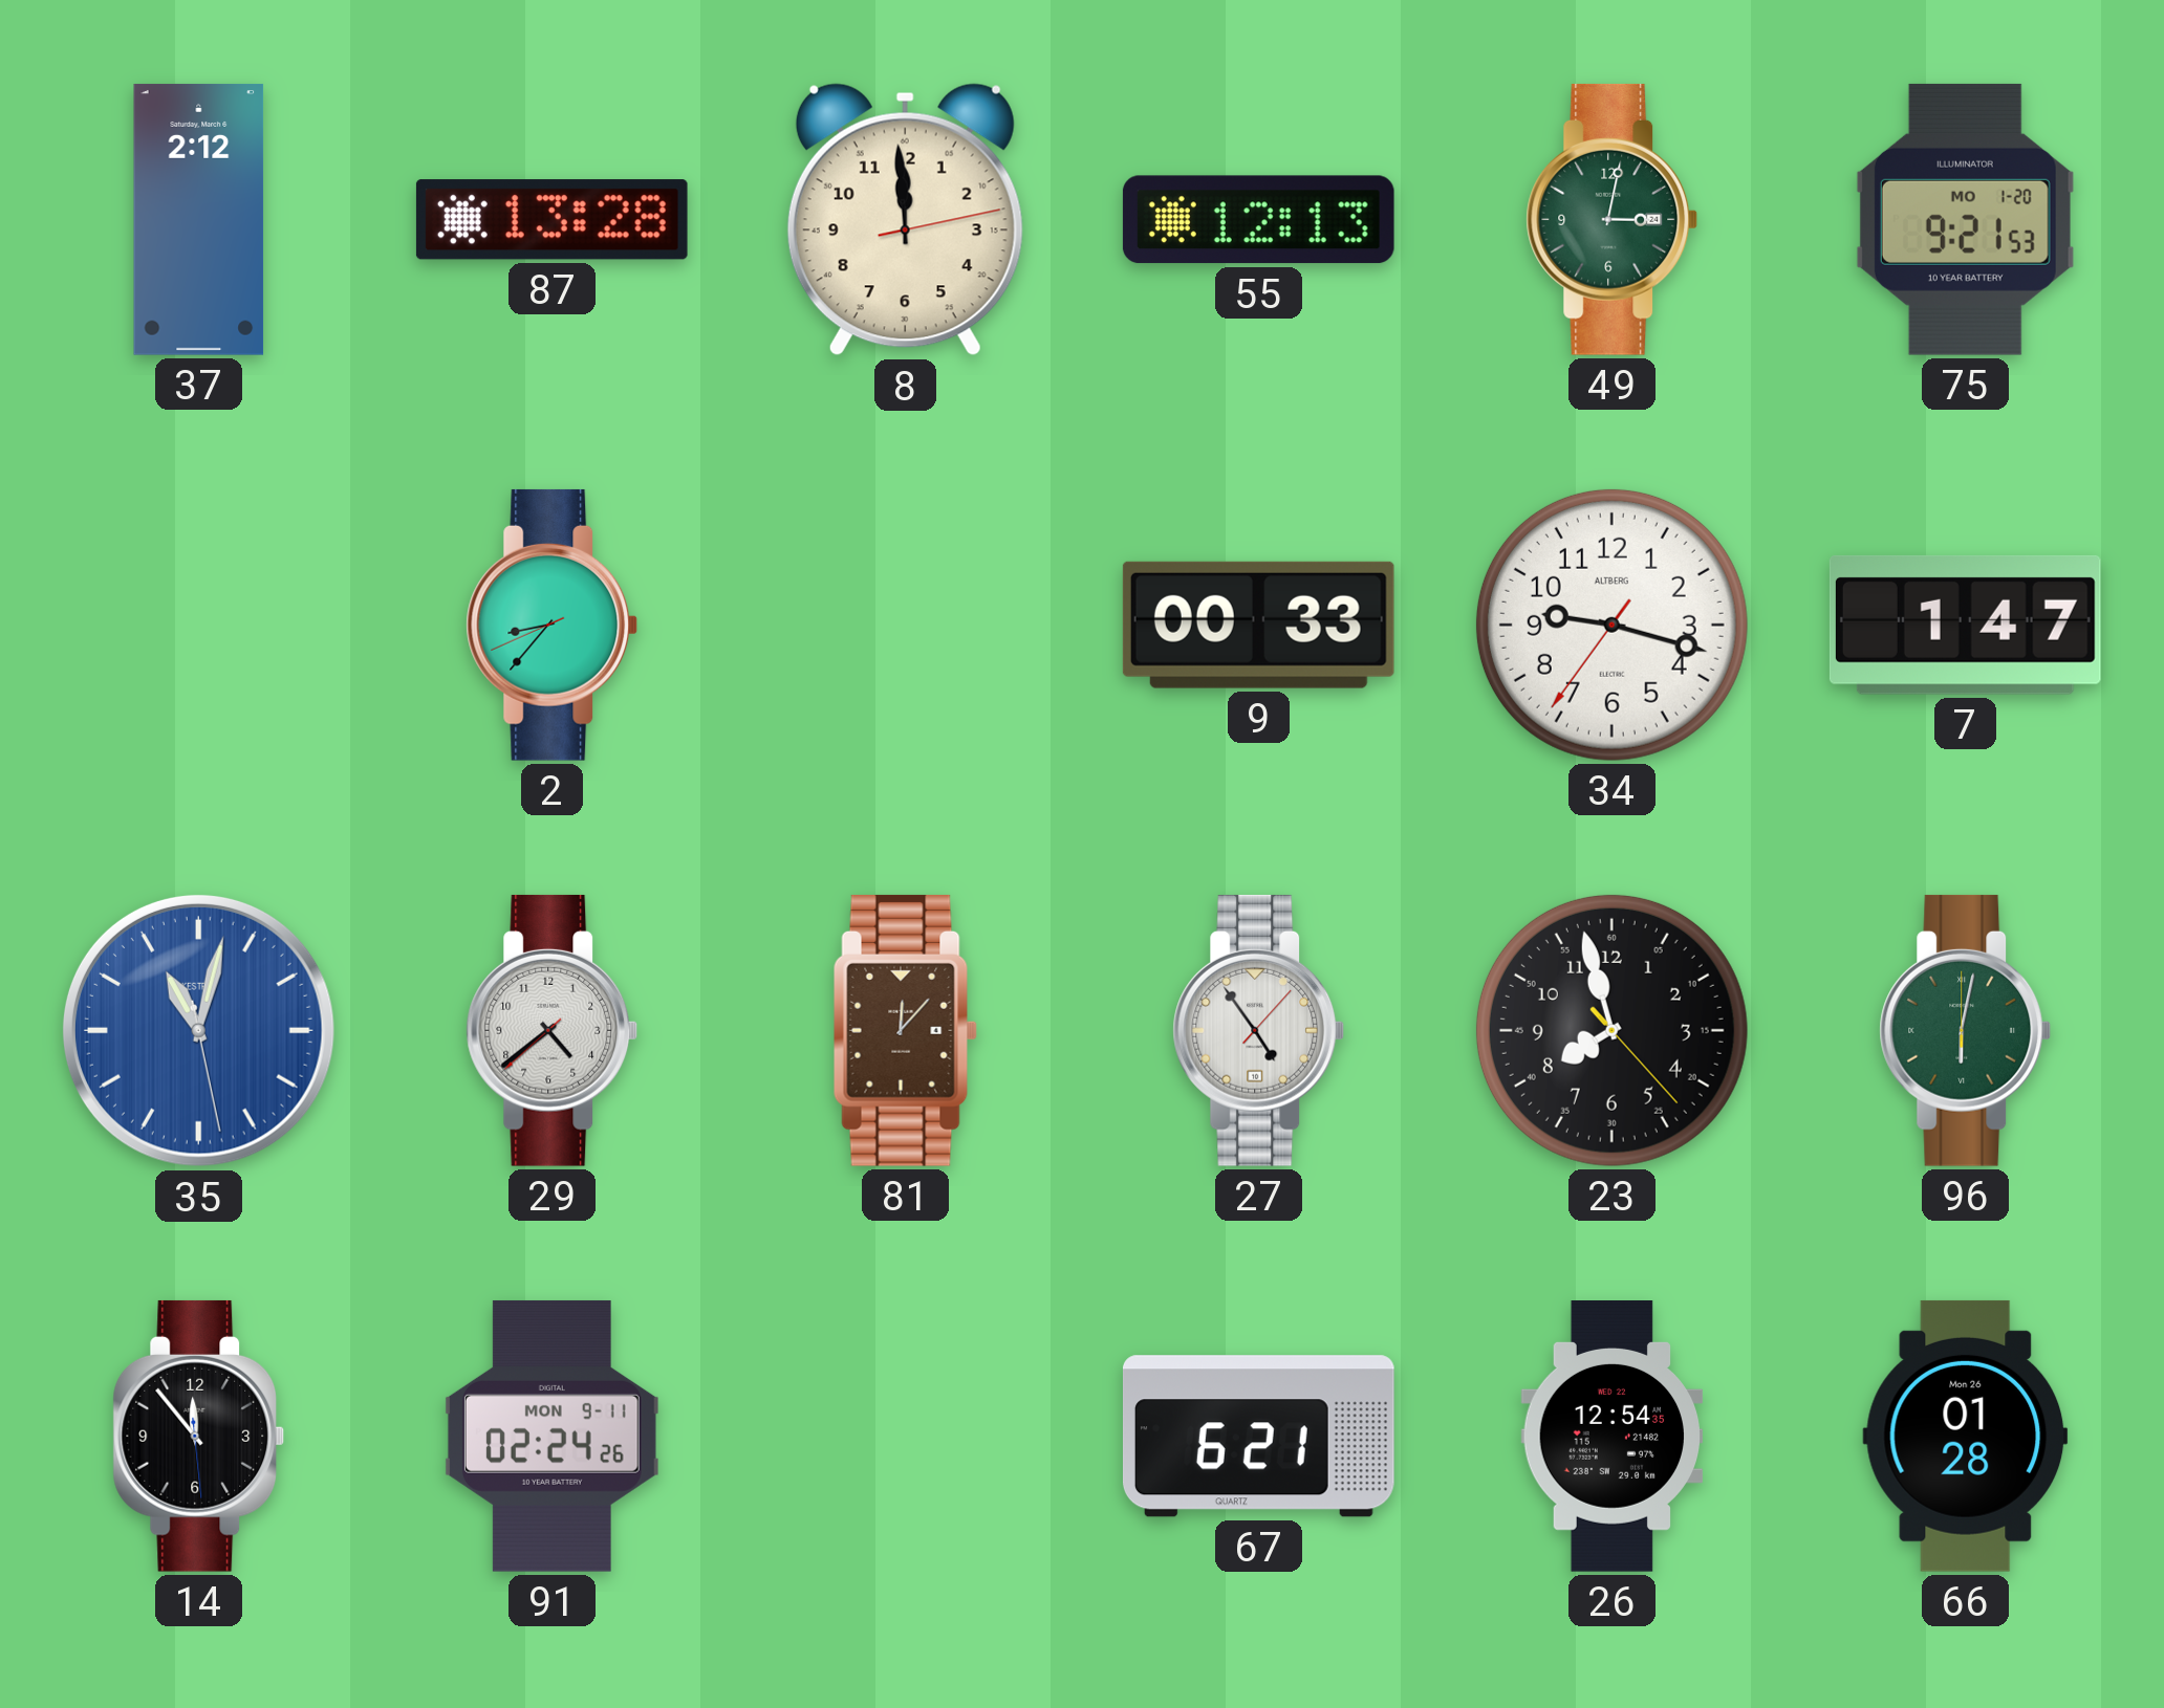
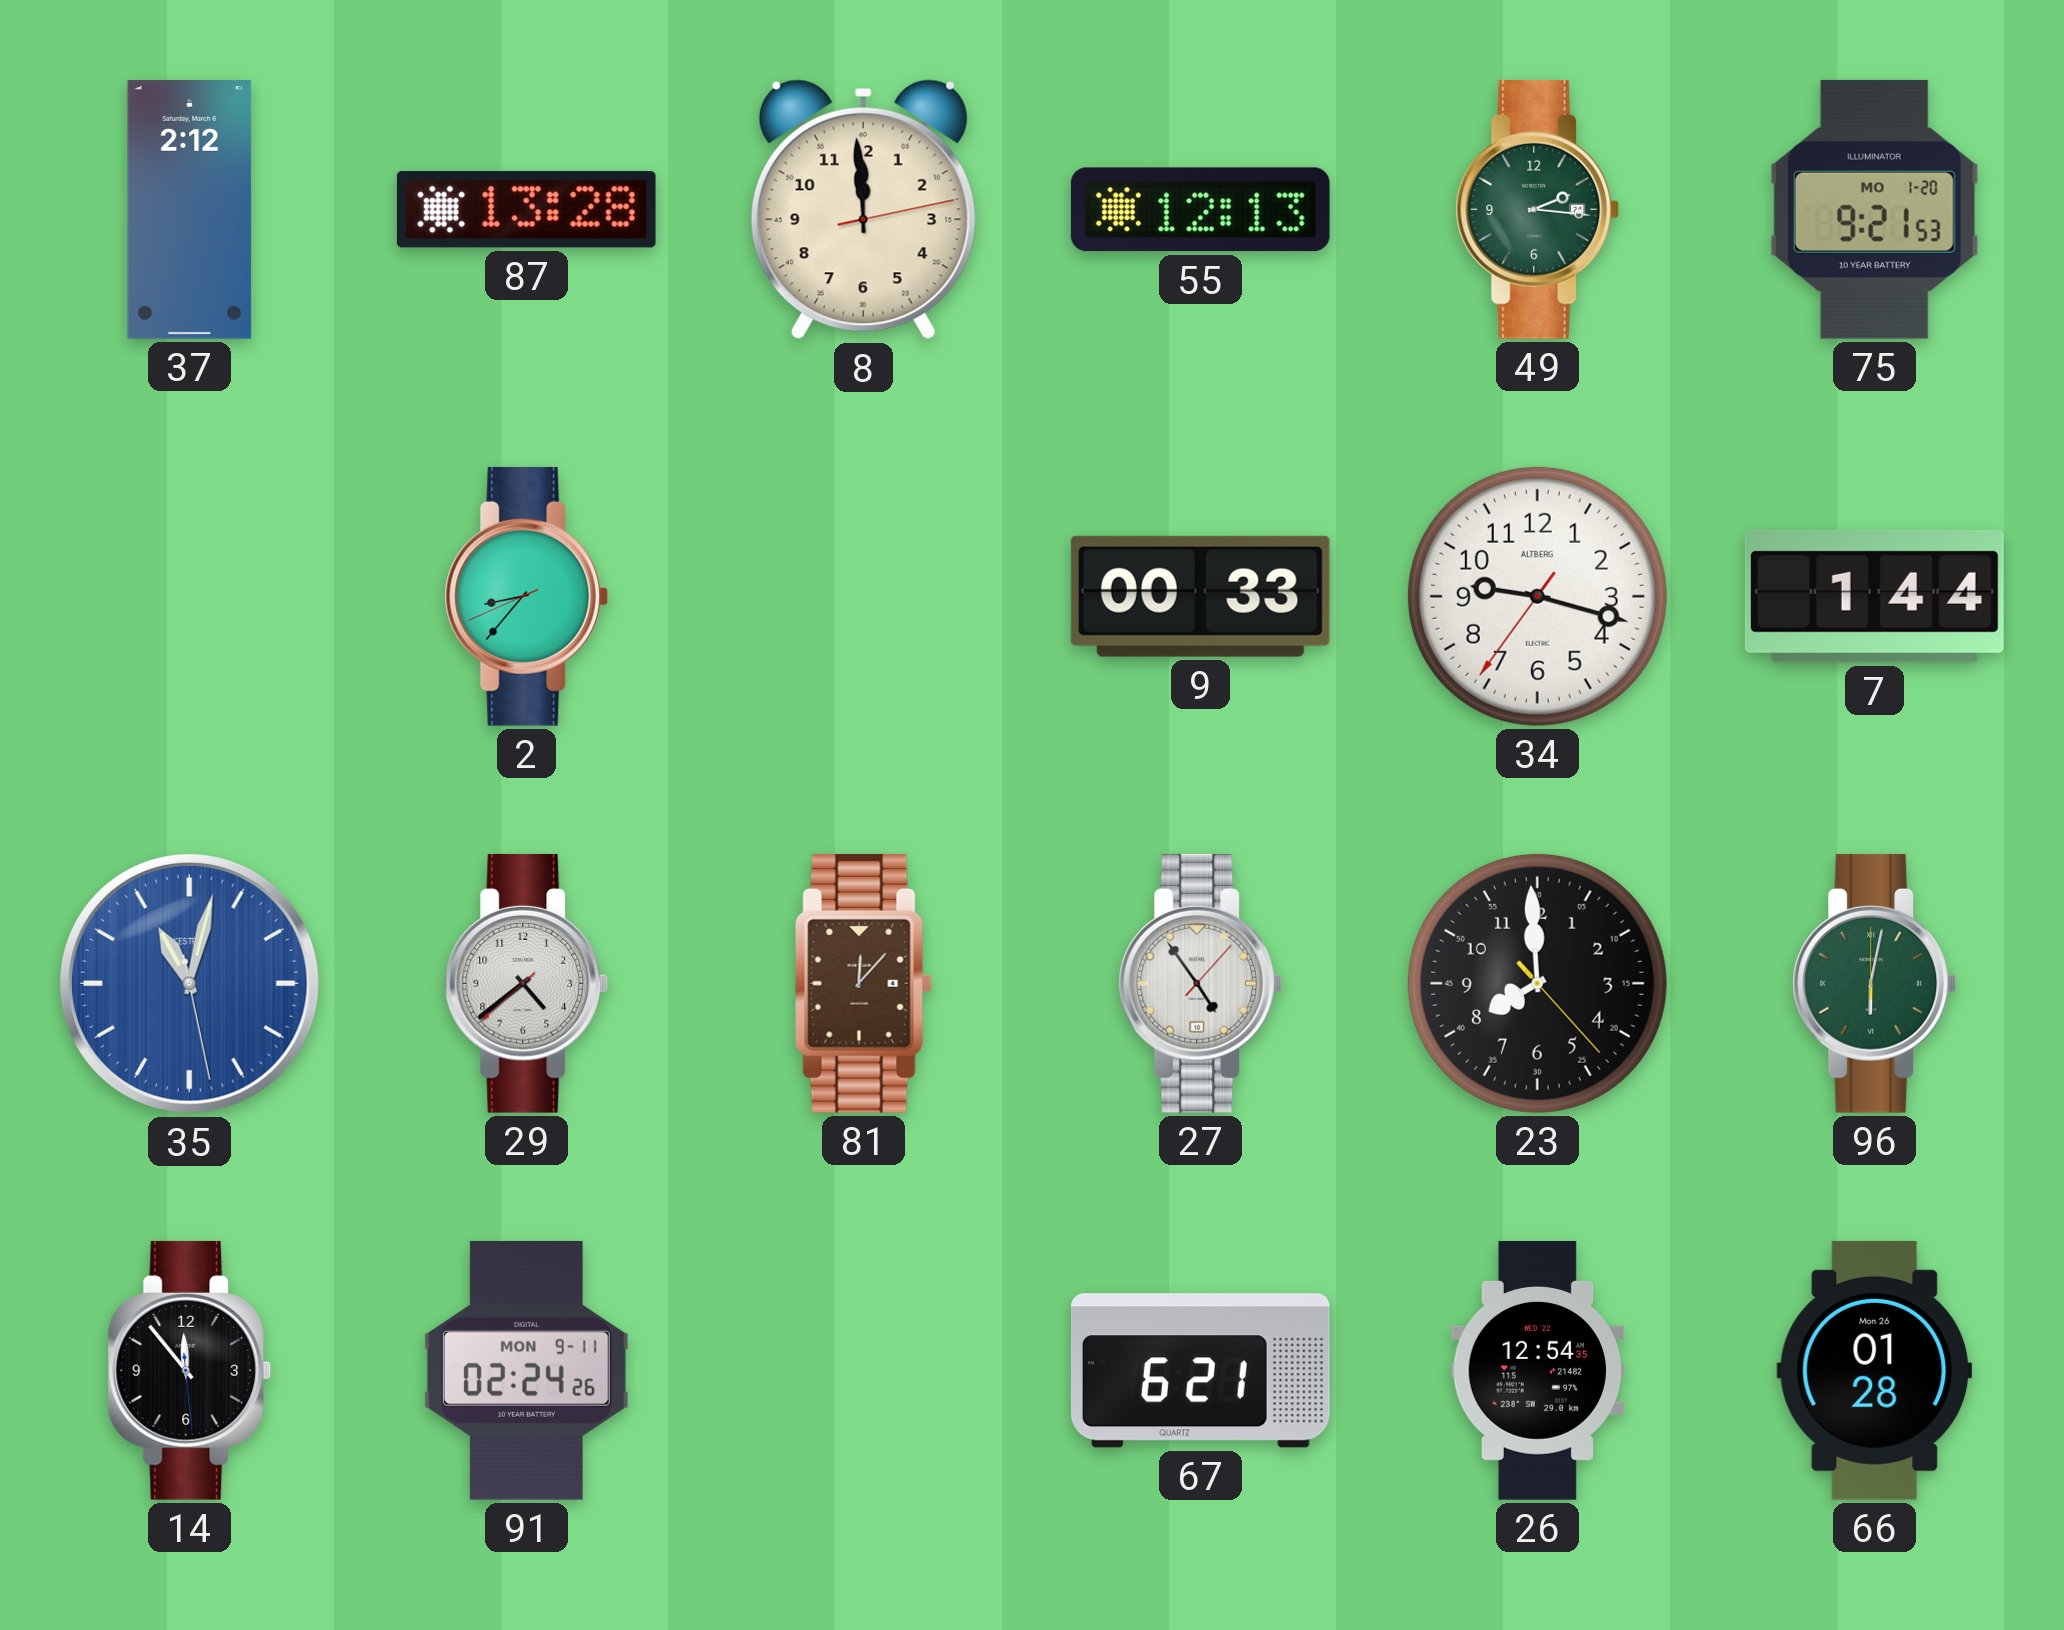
49: 3:02 -> 2:16 (1538, 209)
7: 1:47 -> 1:44 (1874, 596)
23: 7:57 -> 7:59 (1537, 983)
